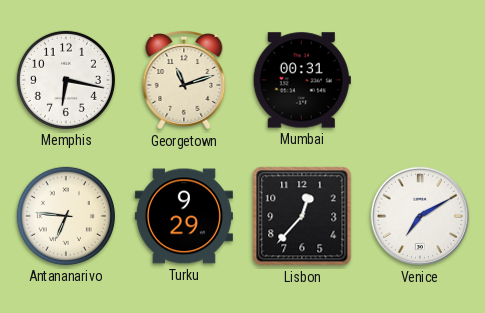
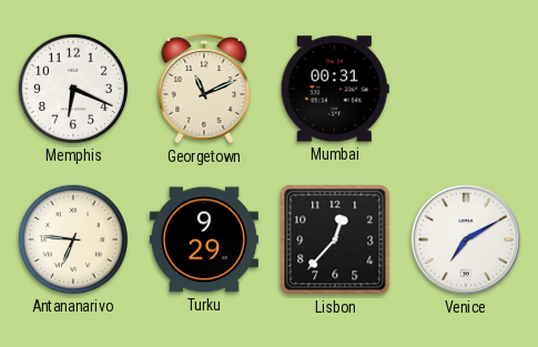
Memphis: 6:17 -> 6:19 (73, 89)
Georgetown: 11:12 -> 11:11 (204, 89)
